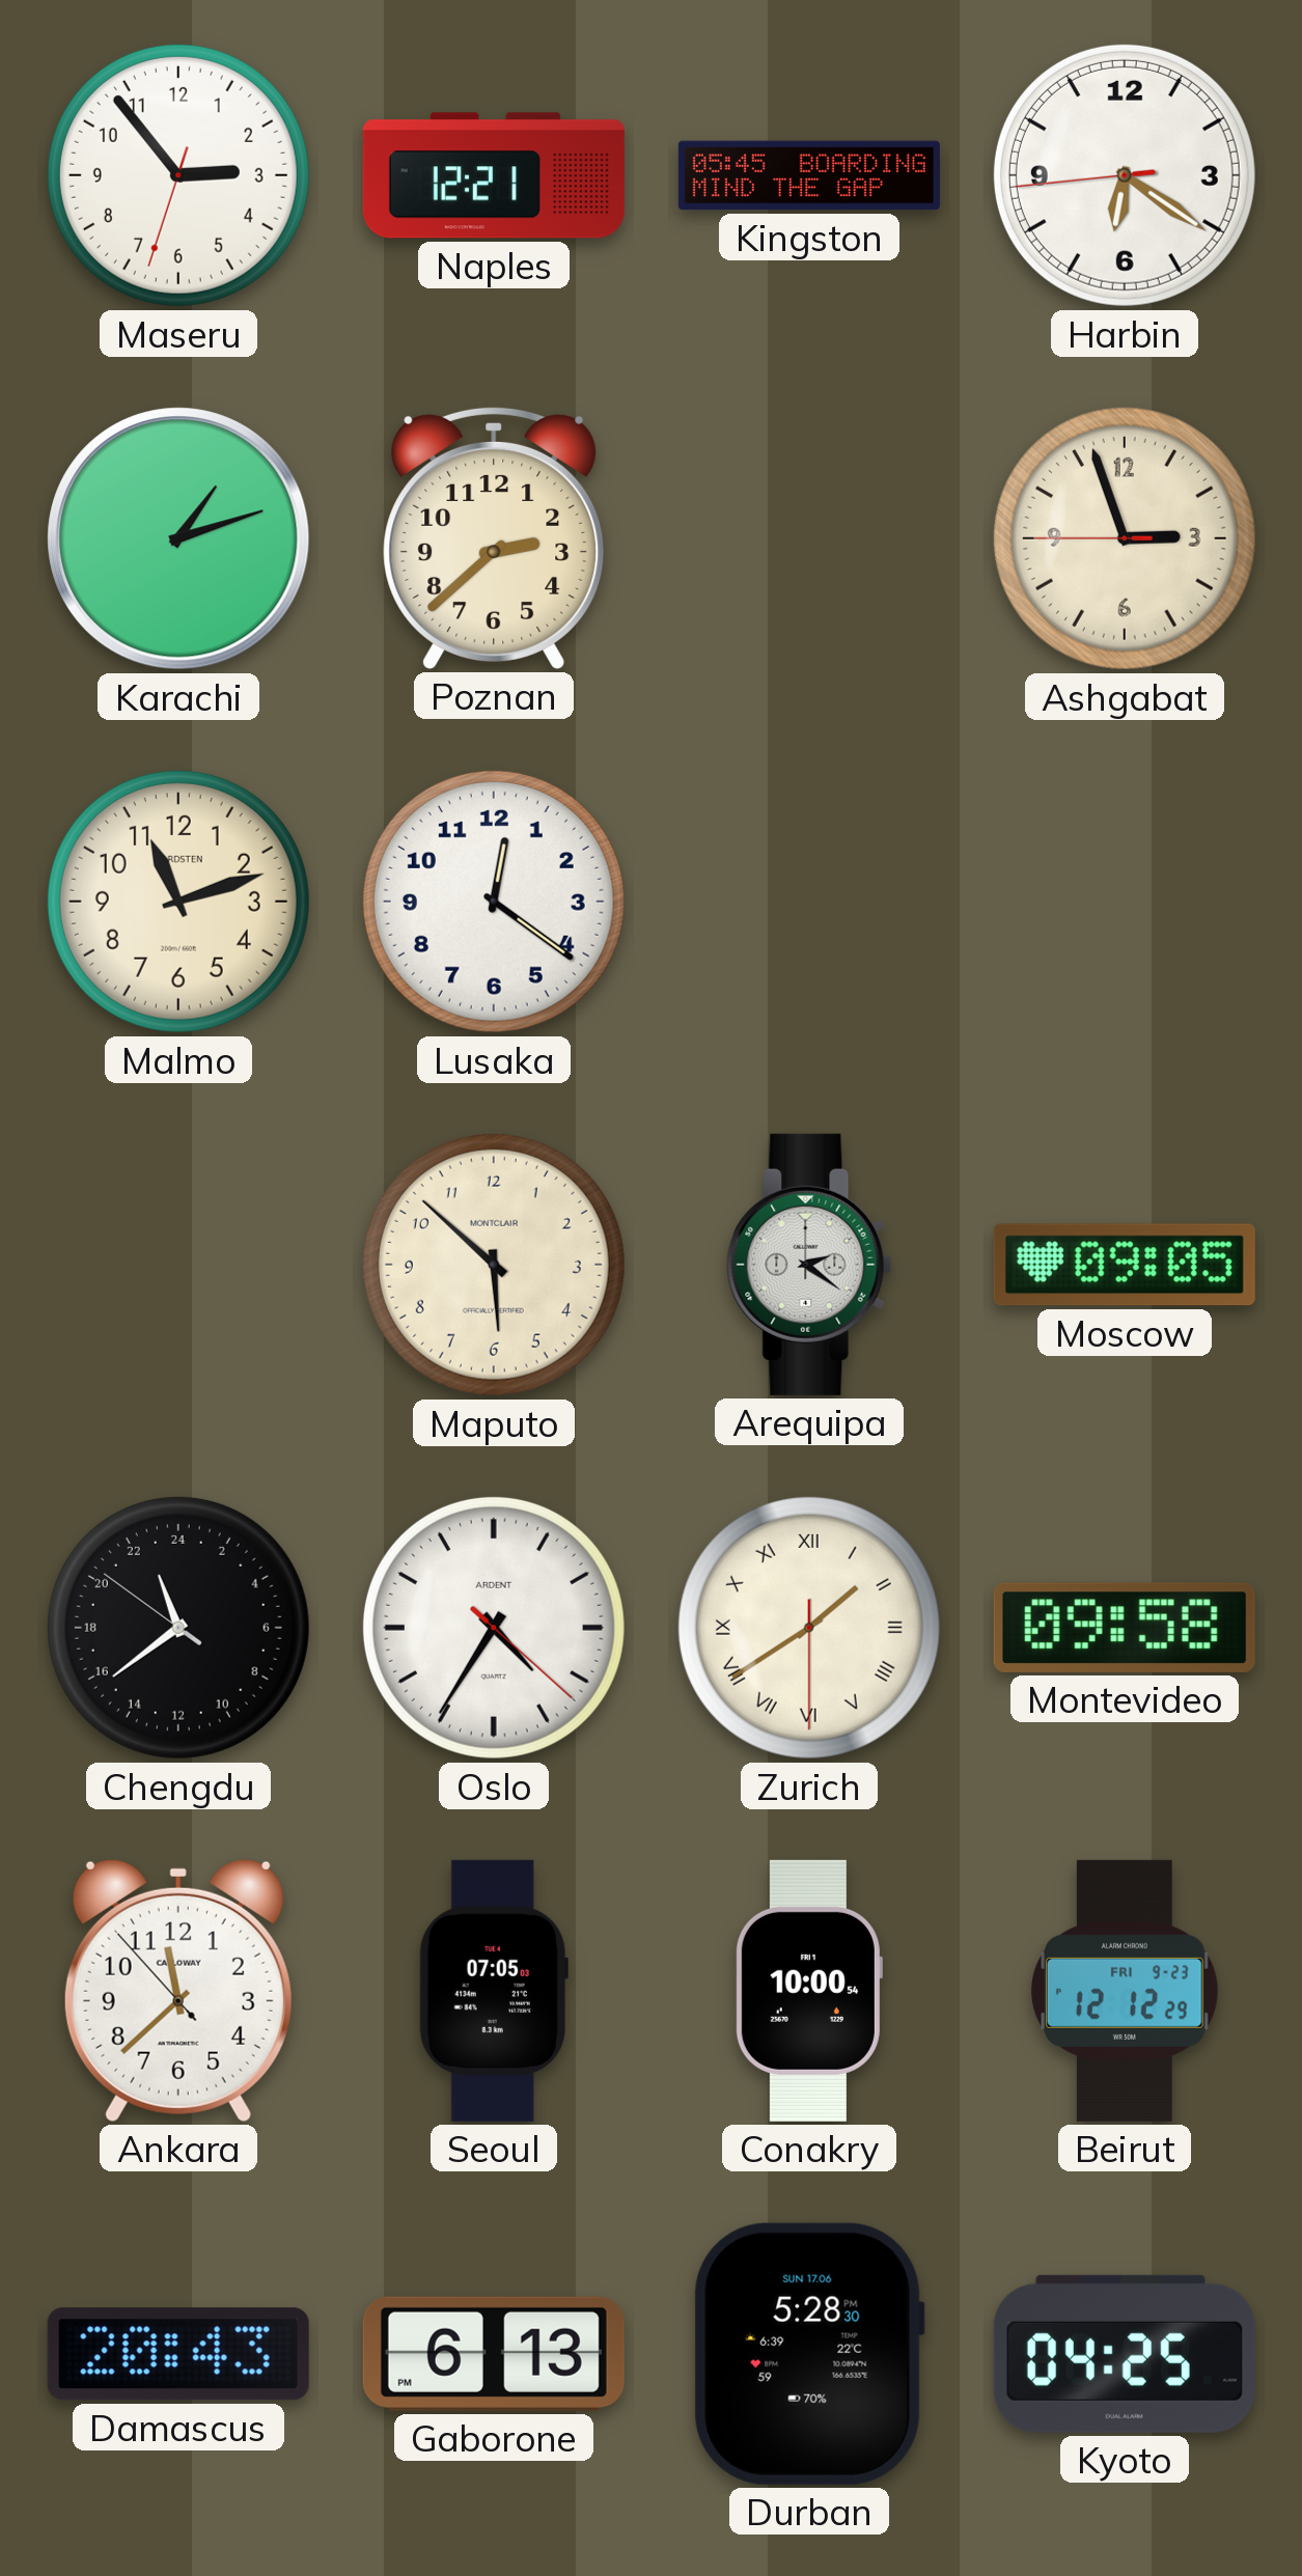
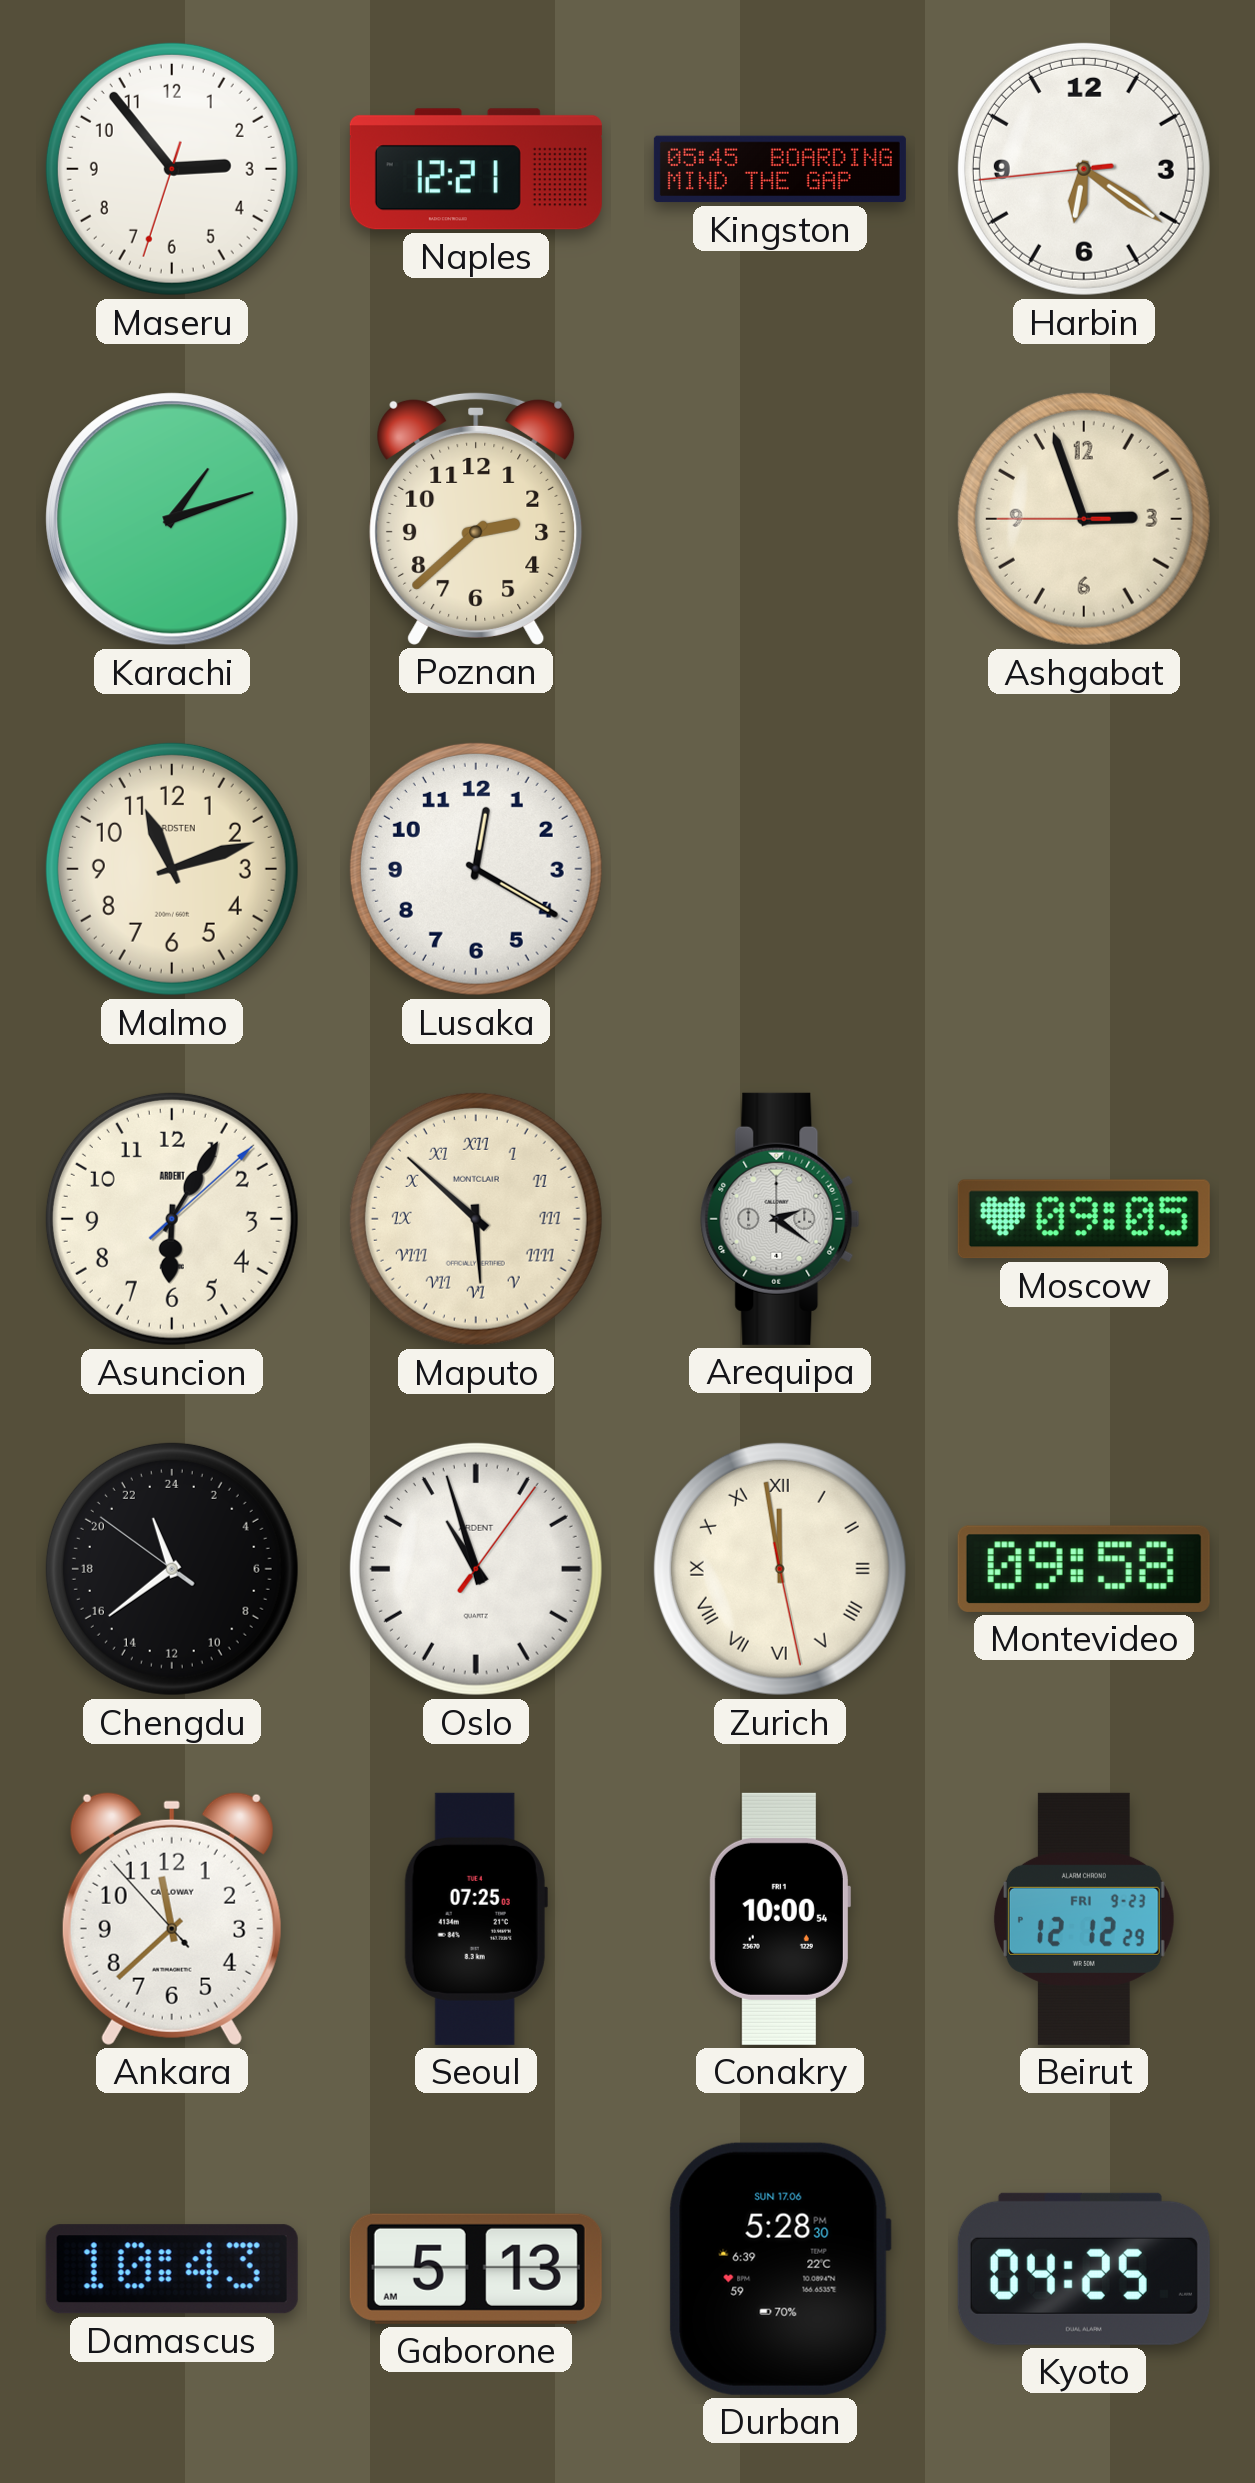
Lusaka: 12:21 -> 12:20 (476, 869)
Asuncion: none -> 6:05 (172, 1219)
Maputo numerals: Arabic -> Roman (476, 1219)
Oslo: 4:35 -> 10:57 (476, 1569)
Zurich: 1:39 -> 11:58 (780, 1569)
Seoul: 07:05 -> 07:25 (476, 1919)
Damascus: 20:43 -> 10:43 (172, 2269)
Gaborone: 6:13 -> 5:13 (476, 2269)
